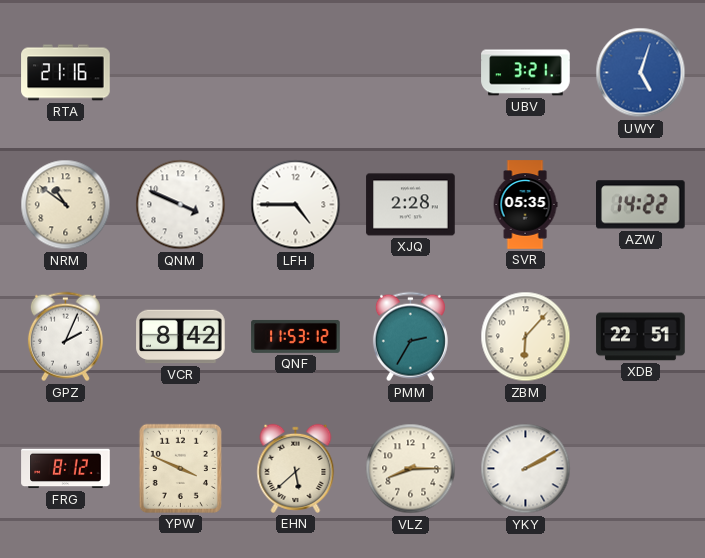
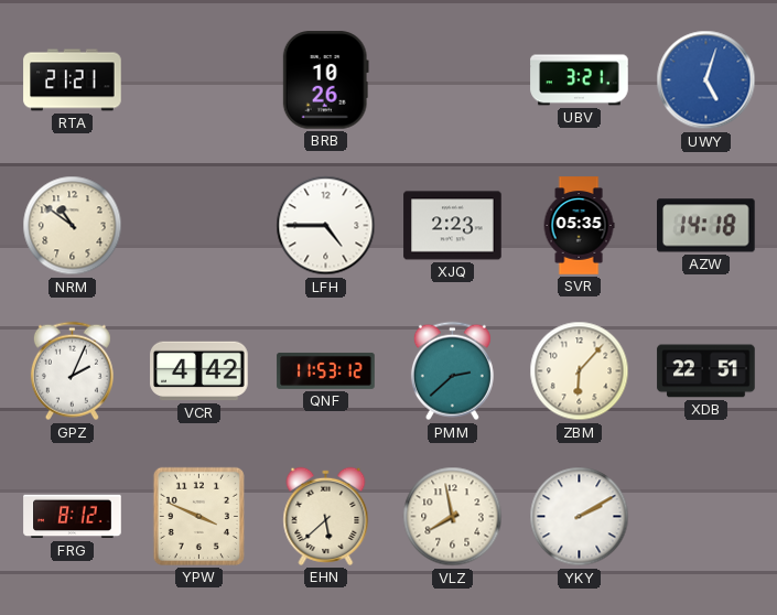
RTA: 21:16 -> 21:21 (73, 80)
BRB: none -> 10:26 (325, 80)
QNM: 3:49 -> none (181, 205)
XJQ: 2:28 -> 2:23 (453, 226)
AZW: 14:22 -> 14:18 (706, 226)
VCR: 8:42 -> 4:42 (199, 371)
PMM: 2:35 -> 2:38 (452, 371)
VLZ: 8:15 -> 7:58 (453, 517)
